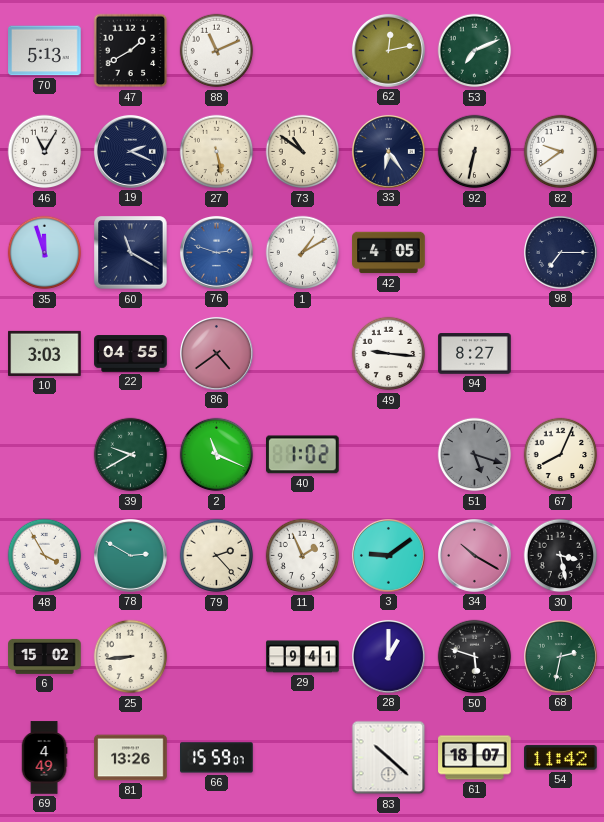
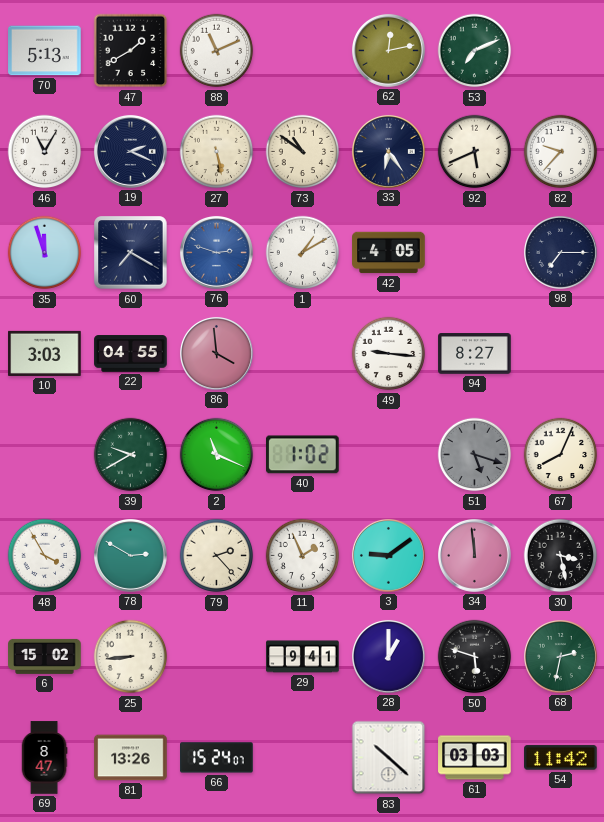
92: 6:32 -> 5:41 (475, 152)
82: 9:39 -> 9:37 (561, 152)
60: 11:20 -> 7:20 (131, 253)
86: 4:39 -> 3:59 (216, 353)
34: 10:20 -> 11:59 (474, 555)
69: 4:49 -> 8:47 (44, 758)
66: 15:59 -> 15:24 (217, 758)
61: 18:07 -> 03:03 (475, 758)
